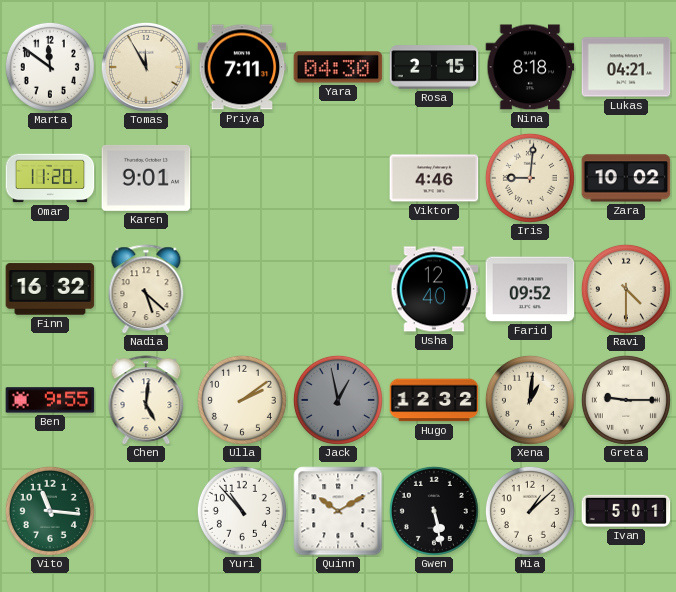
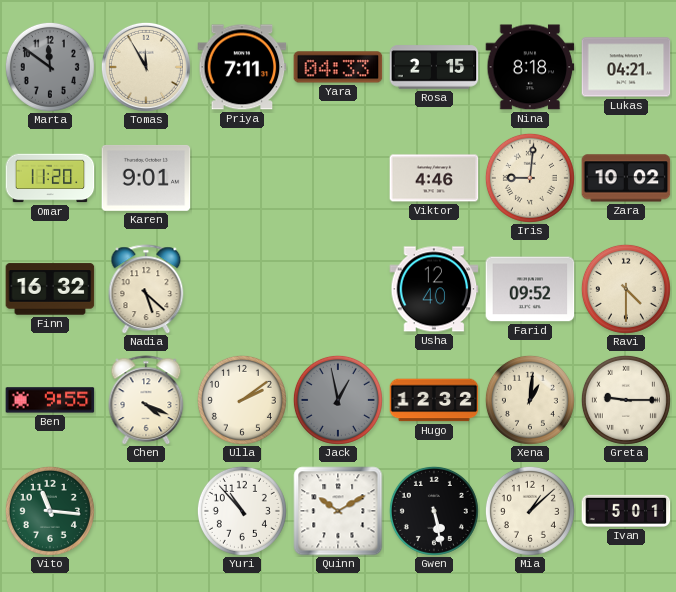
Marta dial: white -> grey (50, 67)
Yara: 04:30 -> 04:33 (338, 67)
Chen: 5:01 -> 4:19 (146, 400)
